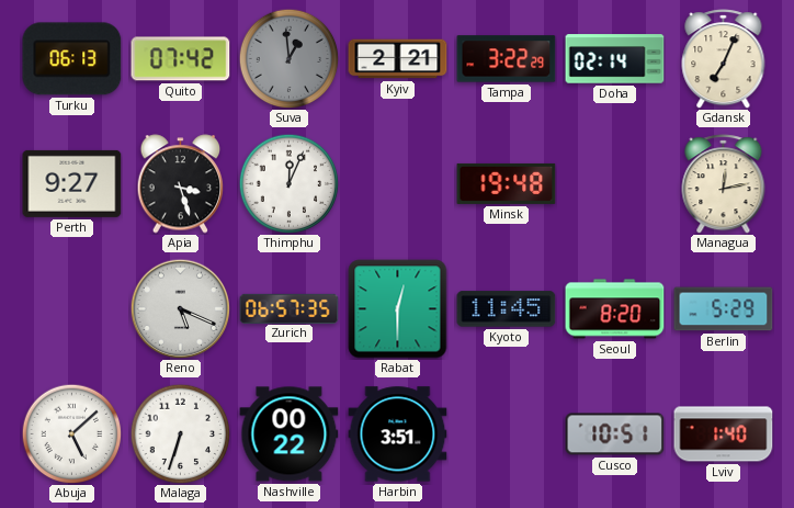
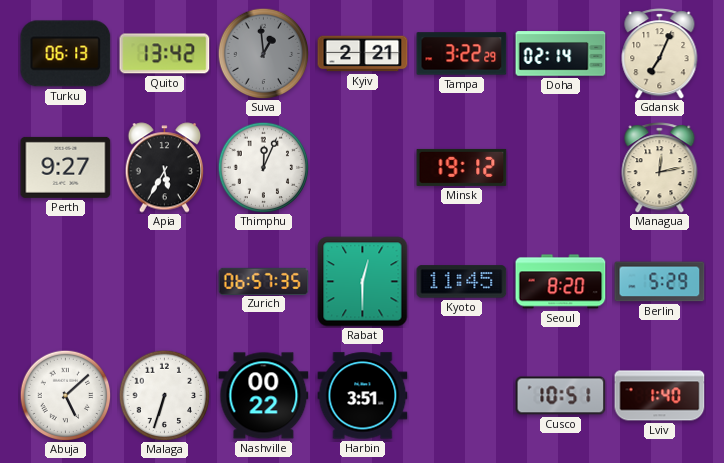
Quito: 07:42 -> 13:42 (165, 54)
Apia: 3:27 -> 5:35 (165, 168)
Minsk: 19:48 -> 19:12 (462, 167)
Reno: 5:19 -> none (180, 308)
